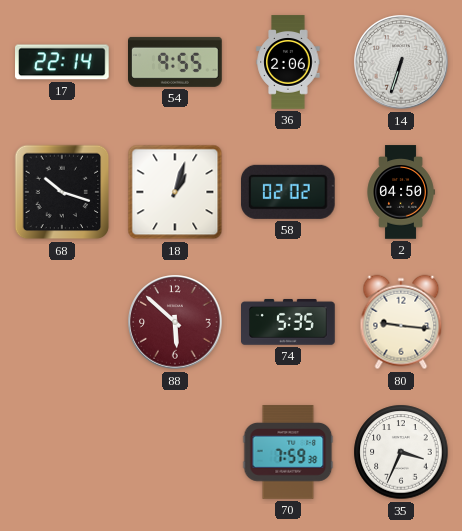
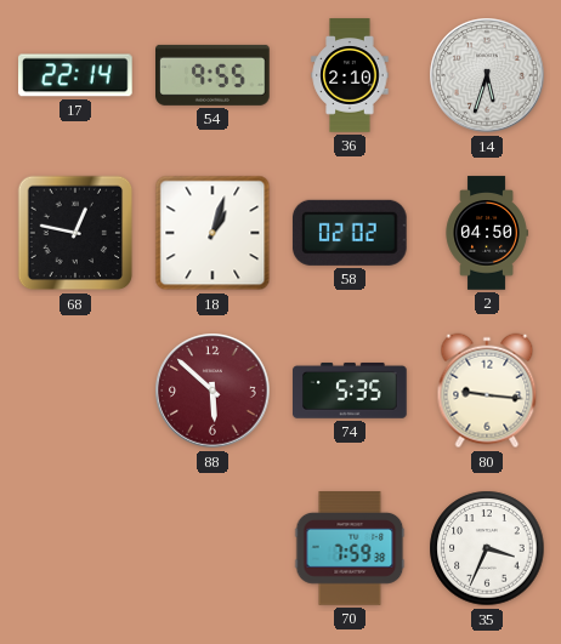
36: 2:06 -> 2:10 (350, 75)
14: 6:33 -> 5:33 (487, 75)
68: 10:18 -> 12:47 (75, 233)
